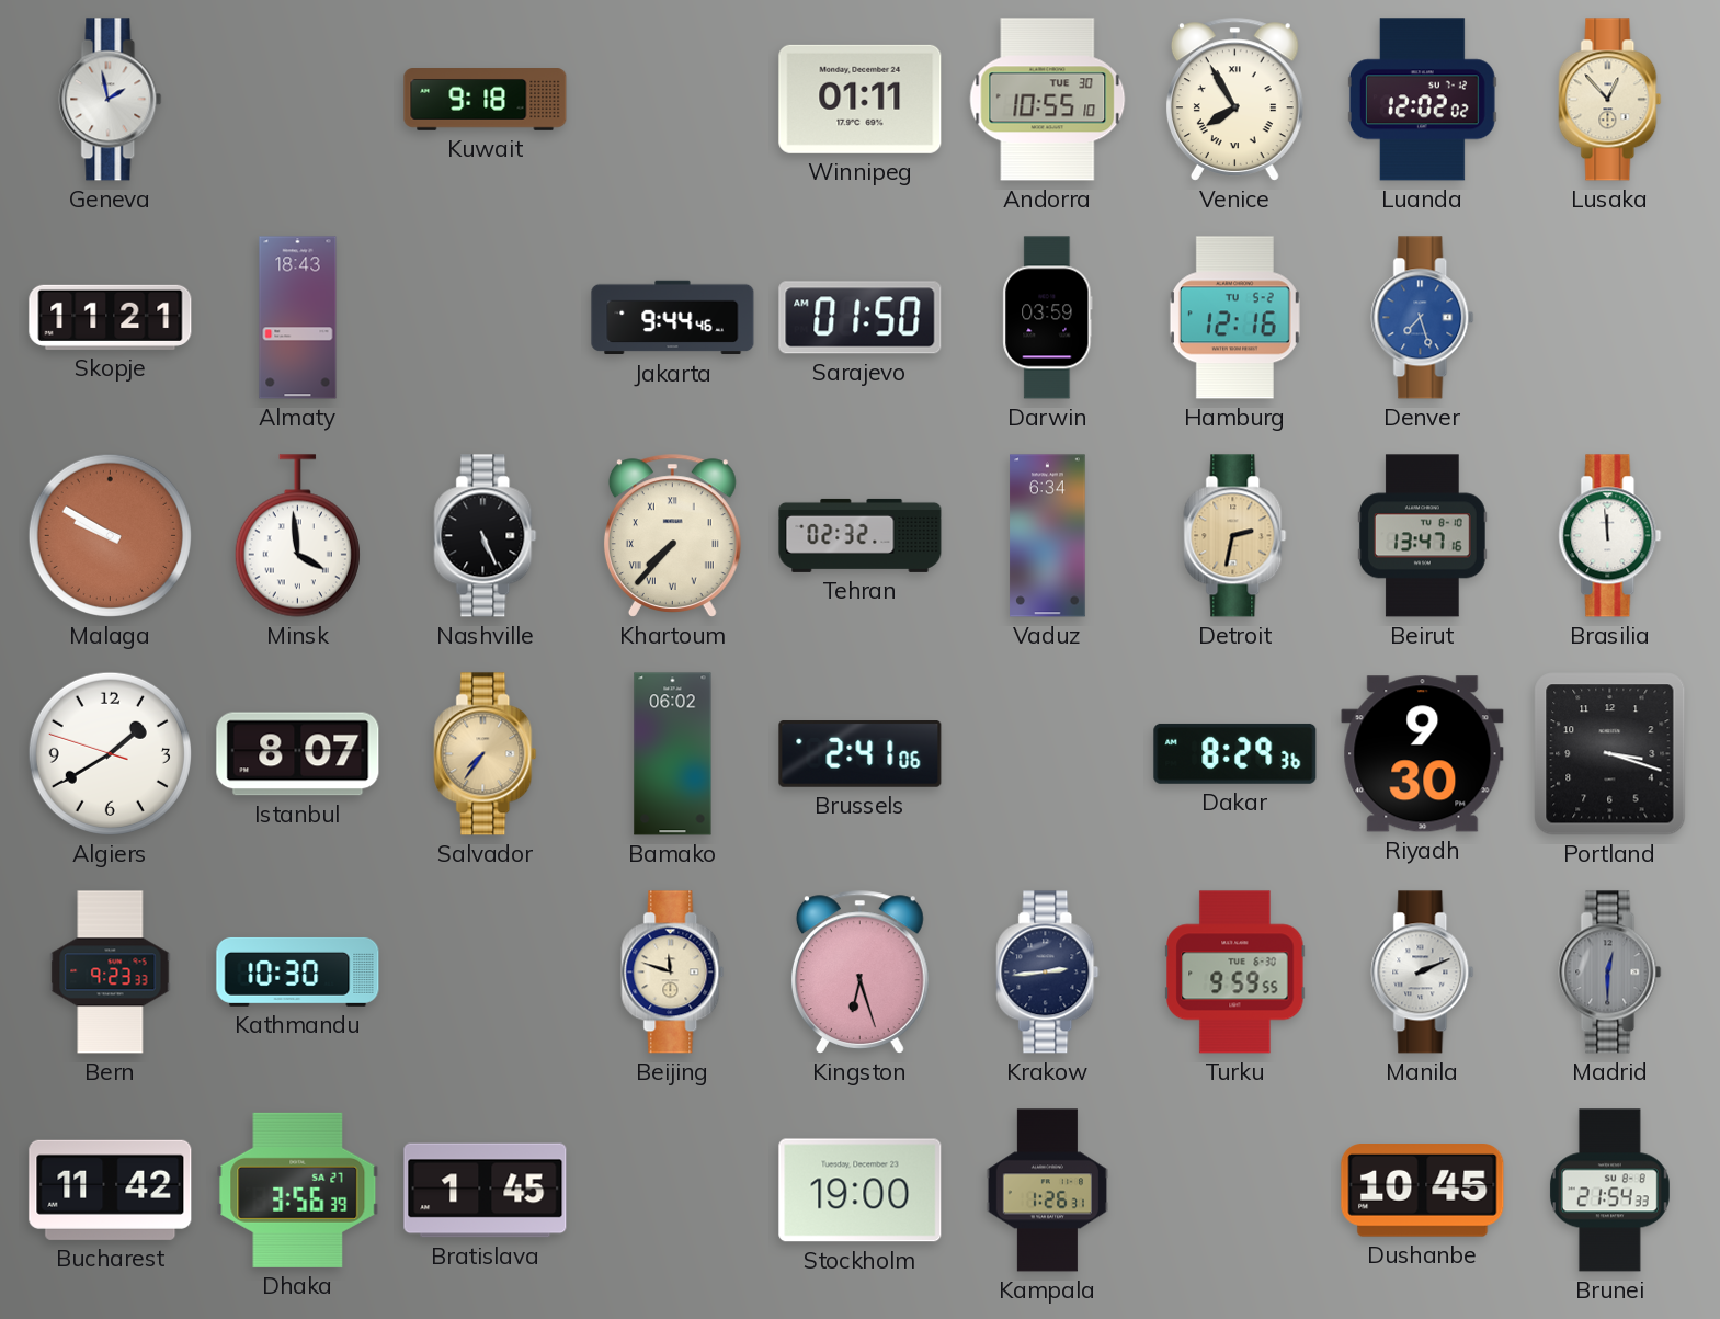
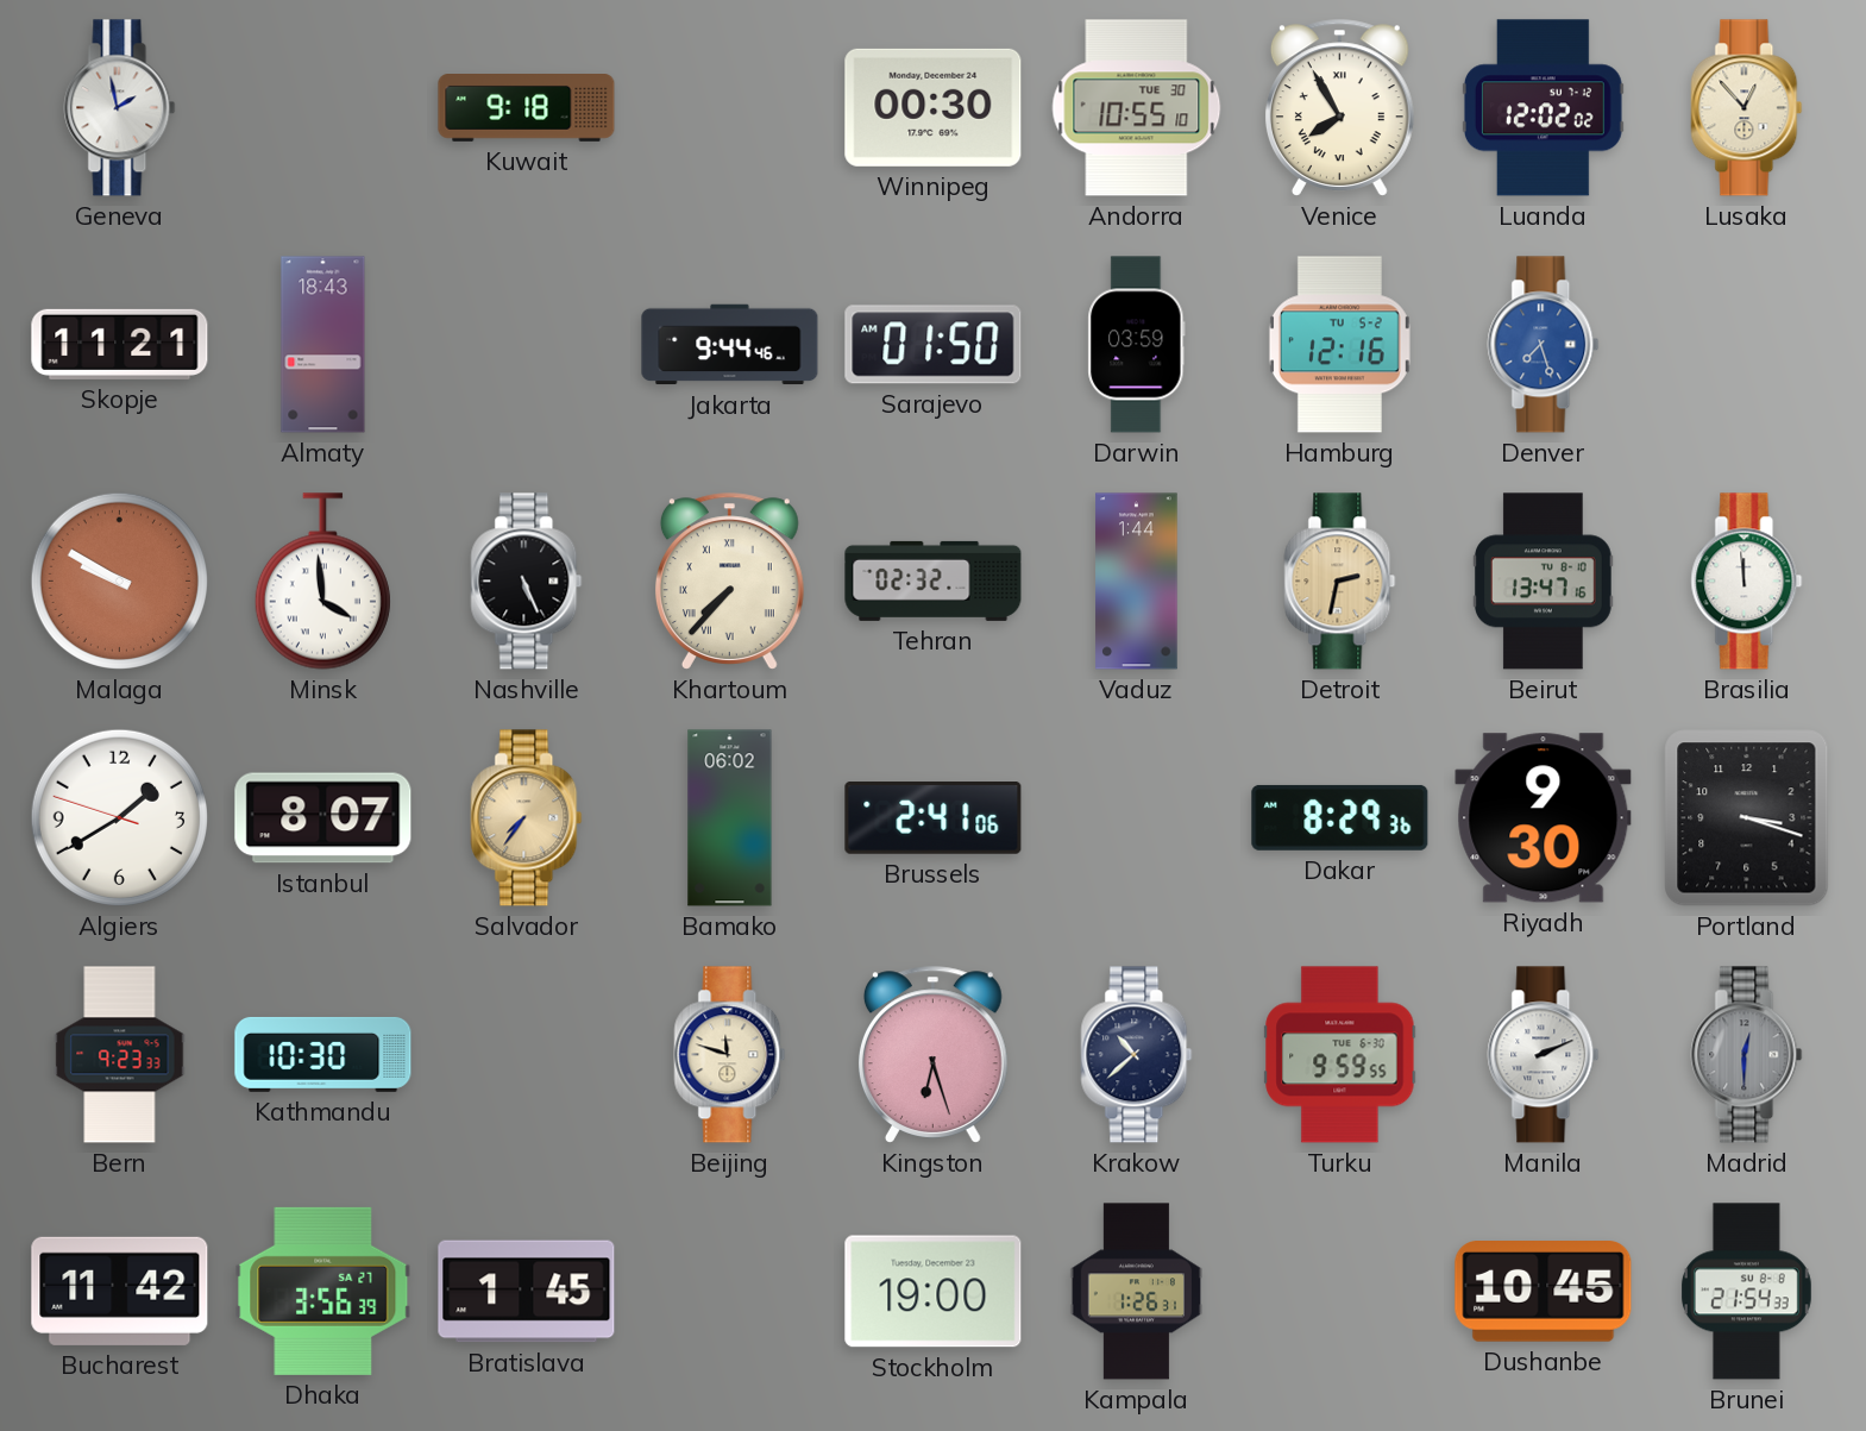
Winnipeg: 01:11 -> 00:30 (934, 107)
Vaduz: 6:34 -> 1:44 (1137, 582)
Krakow: 2:44 -> 10:38 (1137, 1055)
